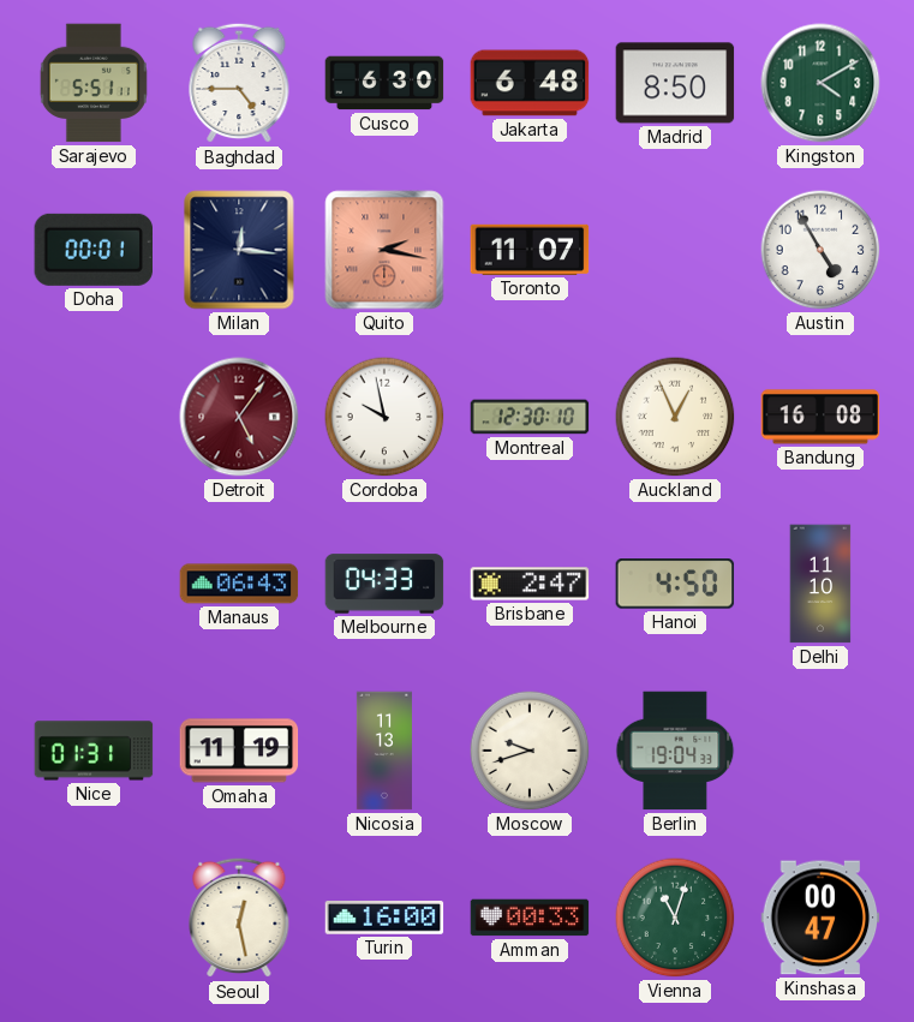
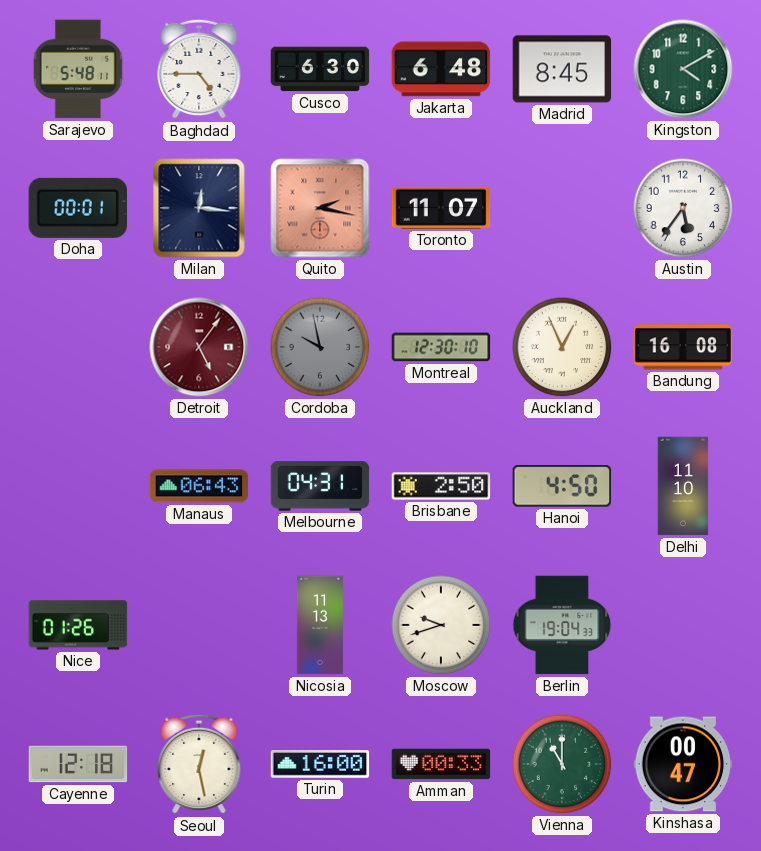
Sarajevo: 5:51 -> 5:48 (78, 69)
Madrid: 8:50 -> 8:45 (562, 69)
Austin: 4:55 -> 5:36 (683, 208)
Cordoba dial: white -> grey (320, 347)
Melbourne: 04:33 -> 04:31 (320, 486)
Brisbane: 2:47 -> 2:50 (441, 486)
Nice: 01:31 -> 01:26 (78, 625)
Omaha: 11:19 -> none (239, 751)
Cayenne: none -> 12:18 (78, 764)
Vienna: 11:03 -> 11:00 (562, 764)
